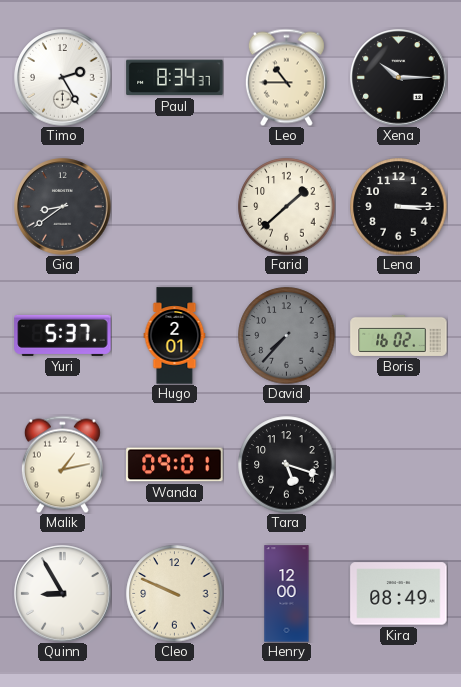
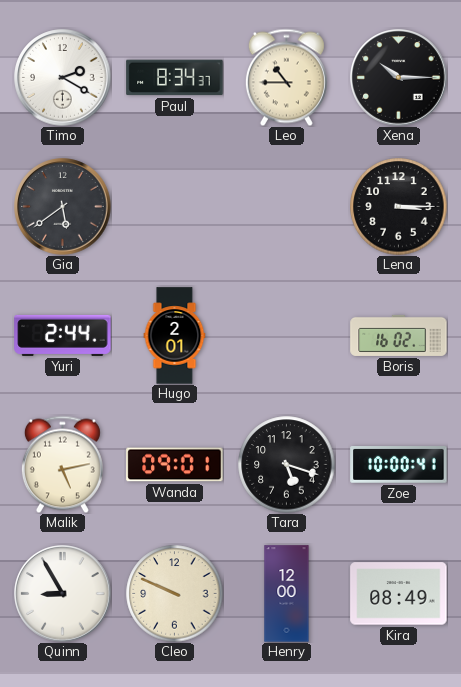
Timo: 2:25 -> 2:20 (63, 78)
Gia: 8:39 -> 5:39 (63, 207)
Farid: 1:38 -> none (287, 207)
Yuri: 5:37 -> 2:44 (63, 335)
David: 7:37 -> none (287, 336)
Malik: 1:13 -> 5:13 (62, 464)
Zoe: none -> 10:00 (399, 465)
